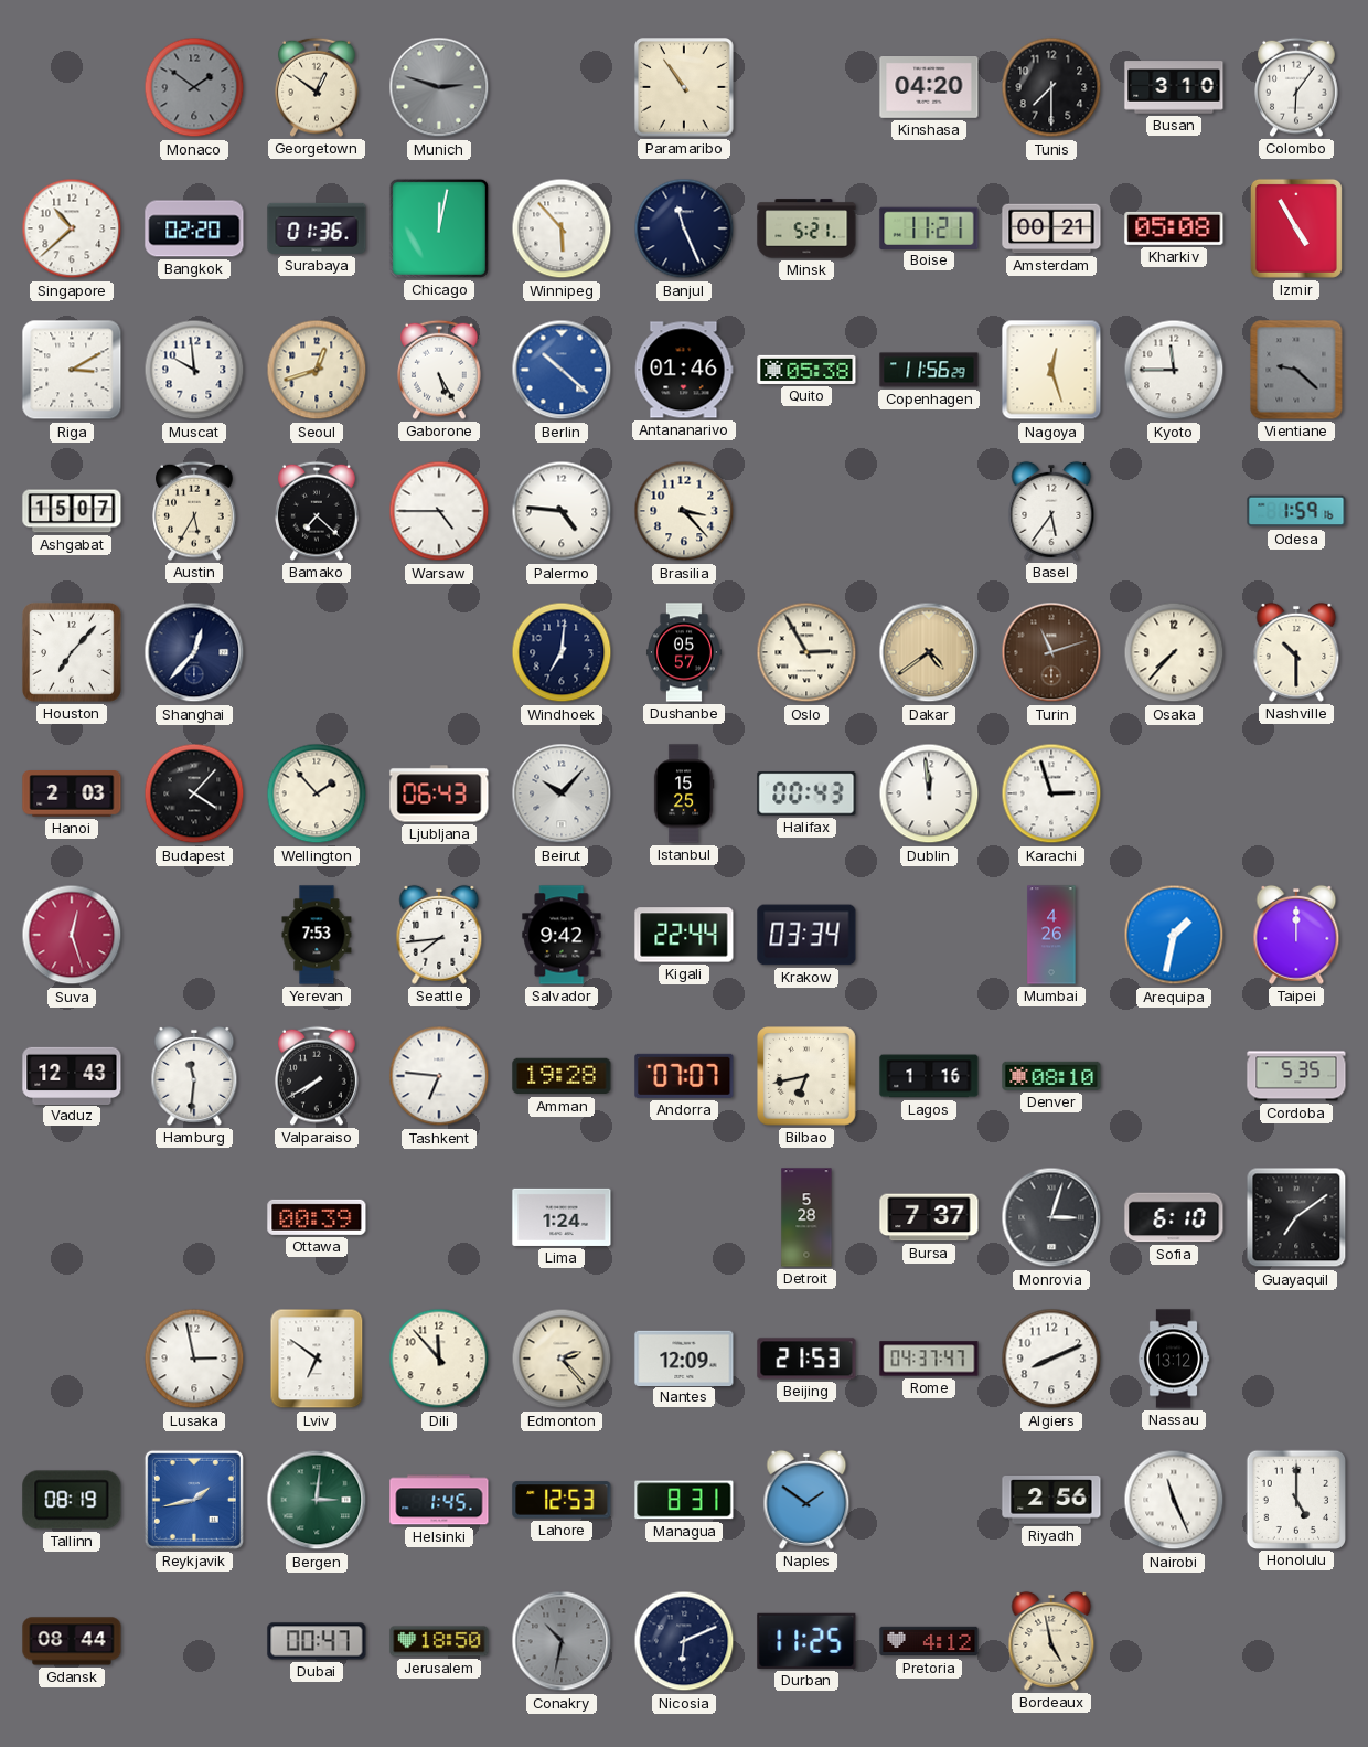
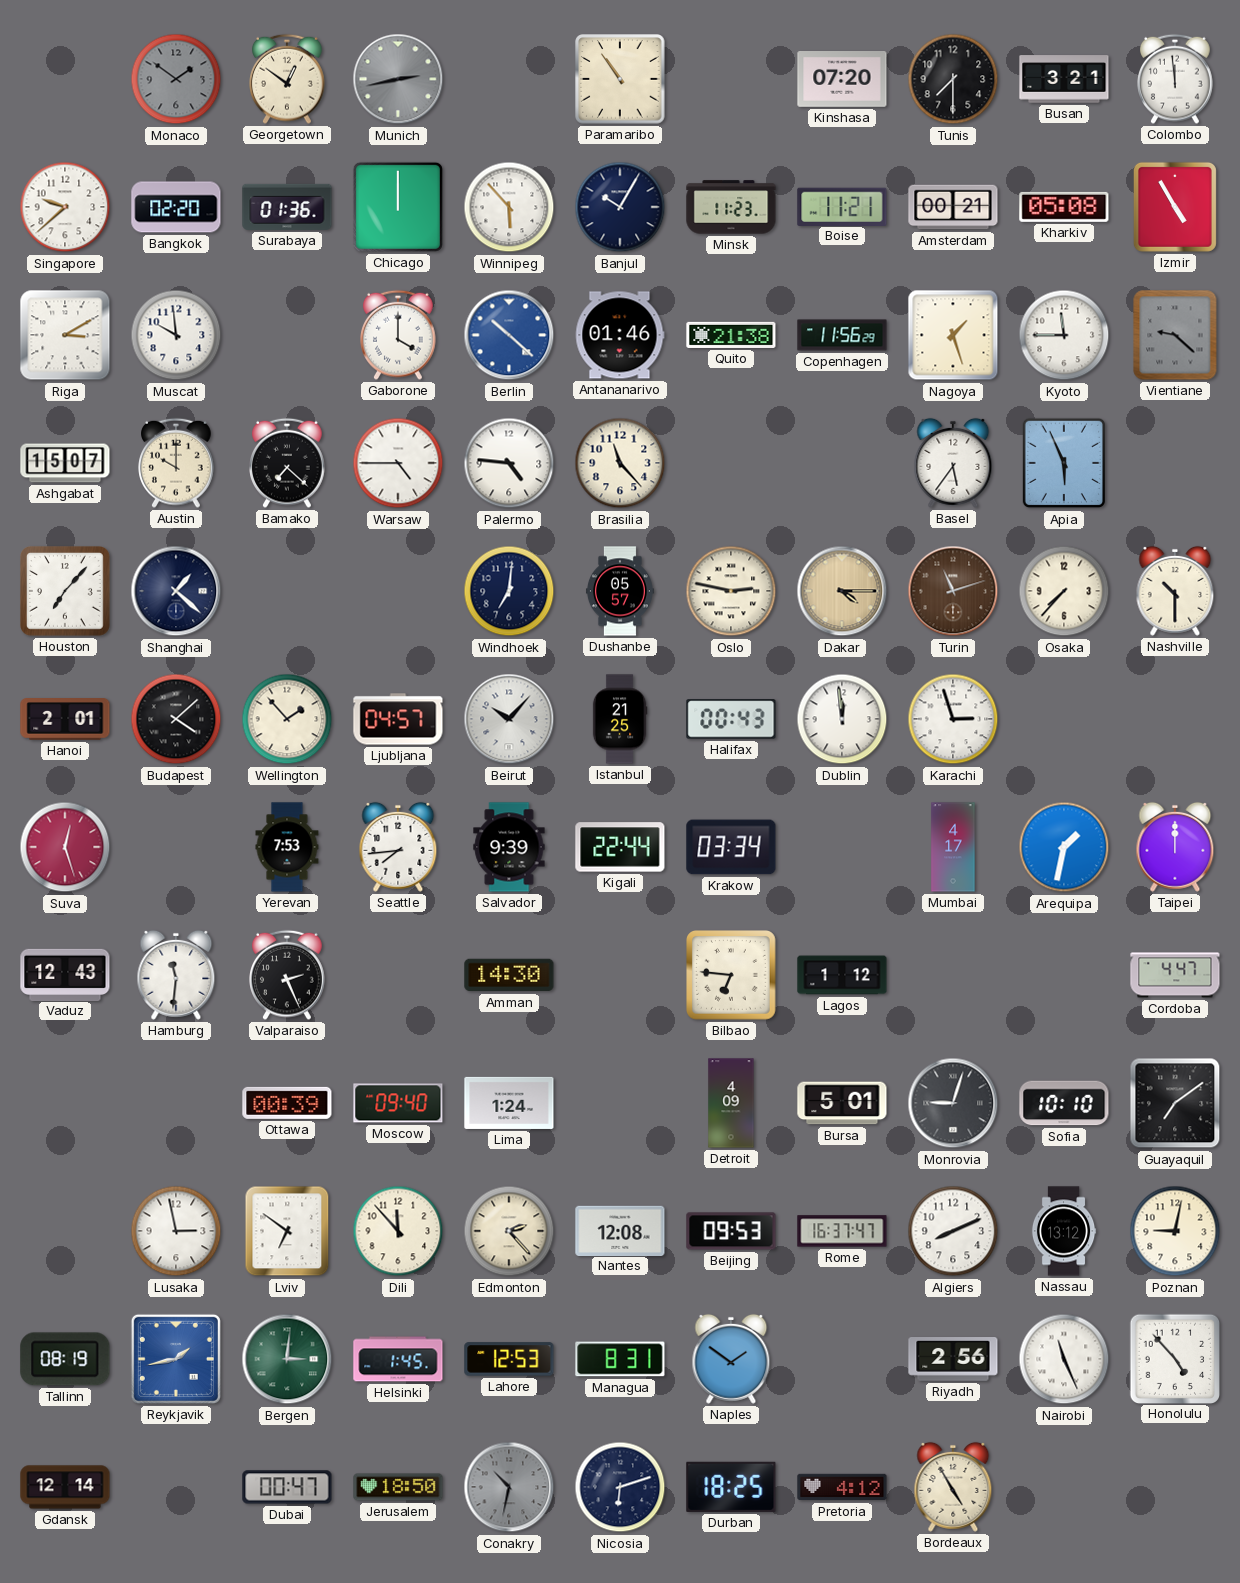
Munich: 2:48 -> 2:43 (398, 79)
Kinshasa: 04:20 -> 07:20 (842, 80)
Busan: 3:10 -> 3:21 (1064, 79)
Colombo: 6:06 -> 11:59 (1175, 79)
Singapore: 10:38 -> 9:38 (65, 207)
Chicago: 12:02 -> 12:00 (398, 207)
Banjul: 11:26 -> 10:05 (620, 207)
Minsk: 5:21 -> 11:23 (731, 207)
Seoul: 12:42 -> none (317, 370)
Gaborone: 5:25 -> 4:00 (398, 335)
Quito: 05:38 -> 21:38 (731, 335)
Nagoya: 12:27 -> 1:27 (953, 335)
Austin: 5:35 -> 10:00 (176, 463)
Brasilia: 3:23 -> 11:23 (620, 463)
Apia: none -> 5:56 (1064, 463)
Odesa: 1:59 -> none (1296, 511)
Shanghai: 12:37 -> 1:22 (176, 591)
Oslo: 2:55 -> 2:47 (731, 591)
Dakar: 4:39 -> 4:15 (842, 591)
Hanoi: 2:03 -> 2:01 (65, 720)
Budapest: 4:07 -> 4:08 (176, 719)
Ljubljana: 06:43 -> 04:57 (398, 719)
Istanbul: 15:25 -> 21:25 (620, 719)
Salvador: 9:42 -> 9:39 (509, 847)
Mumbai: 4:26 -> 4:17 (953, 847)
Valparaiso: 7:40 -> 2:26 (287, 975)
Tashkent: 6:46 -> none (439, 1076)
Amman: 19:28 -> 14:30 (509, 975)
Andorra: 07:07 -> none (684, 1076)
Bilbao: 6:43 -> 6:46 (732, 976)
Lagos: 1:16 -> 1:12 (842, 975)
Denver: 08:10 -> none (1051, 1076)
Cordoba: 5:35 -> 4:47 (1175, 975)
Moscow: none -> 09:40 (398, 1103)
Detroit: 5:28 -> 4:09 (731, 1103)
Bursa: 7:37 -> 5:01 (842, 1103)
Monrovia: 3:03 -> 9:03 (953, 1103)
Sofia: 6:10 -> 10:10 (1064, 1103)
Nantes: 12:09 -> 12:08 (620, 1230)
Beijing: 21:53 -> 09:53 (731, 1231)
Rome: 04:37 -> 16:37 (842, 1231)
Poznan: none -> 9:02 (1175, 1231)
Honolulu: 5:00 -> 4:53 (1174, 1358)
Gdansk: 08:44 -> 12:14 (65, 1487)
Nicosia: 6:11 -> 6:12 (620, 1487)
Durban: 11:25 -> 18:25 (731, 1487)
Bordeaux: 4:58 -> 4:55 (953, 1487)
